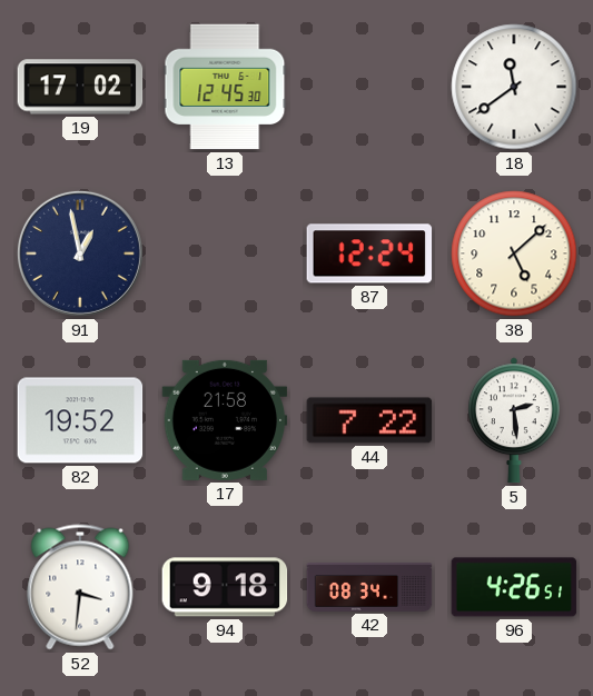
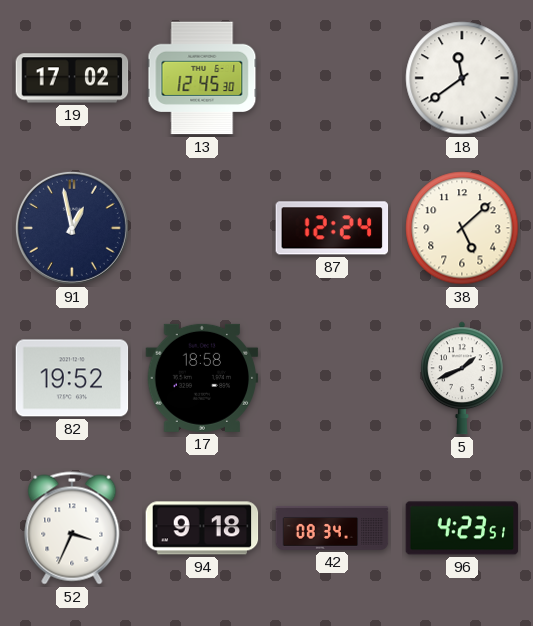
17: 21:58 -> 18:58 (202, 378)
44: 7:22 -> none (369, 420)
5: 2:29 -> 1:41 (463, 378)
52: 3:31 -> 3:34 (72, 528)
96: 4:26 -> 4:23 (462, 528)
